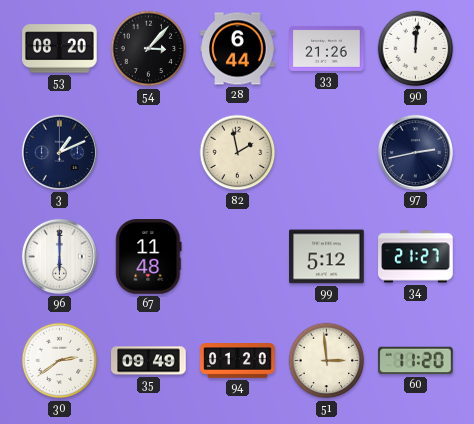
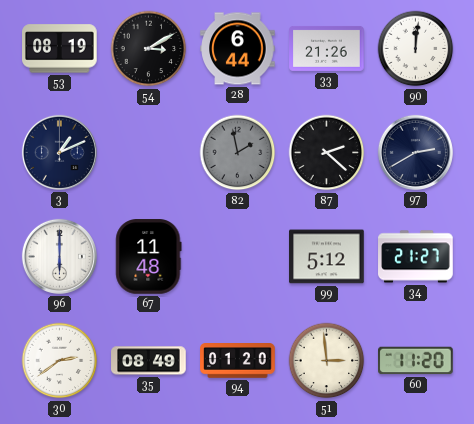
53: 08:20 -> 08:19 (60, 49)
54: 3:07 -> 3:10 (149, 49)
82 dial: cream -> grey (238, 153)
87: none -> 2:22 (327, 153)
97: 2:43 -> 2:40 (415, 152)
35: 09:49 -> 08:49 (149, 361)
